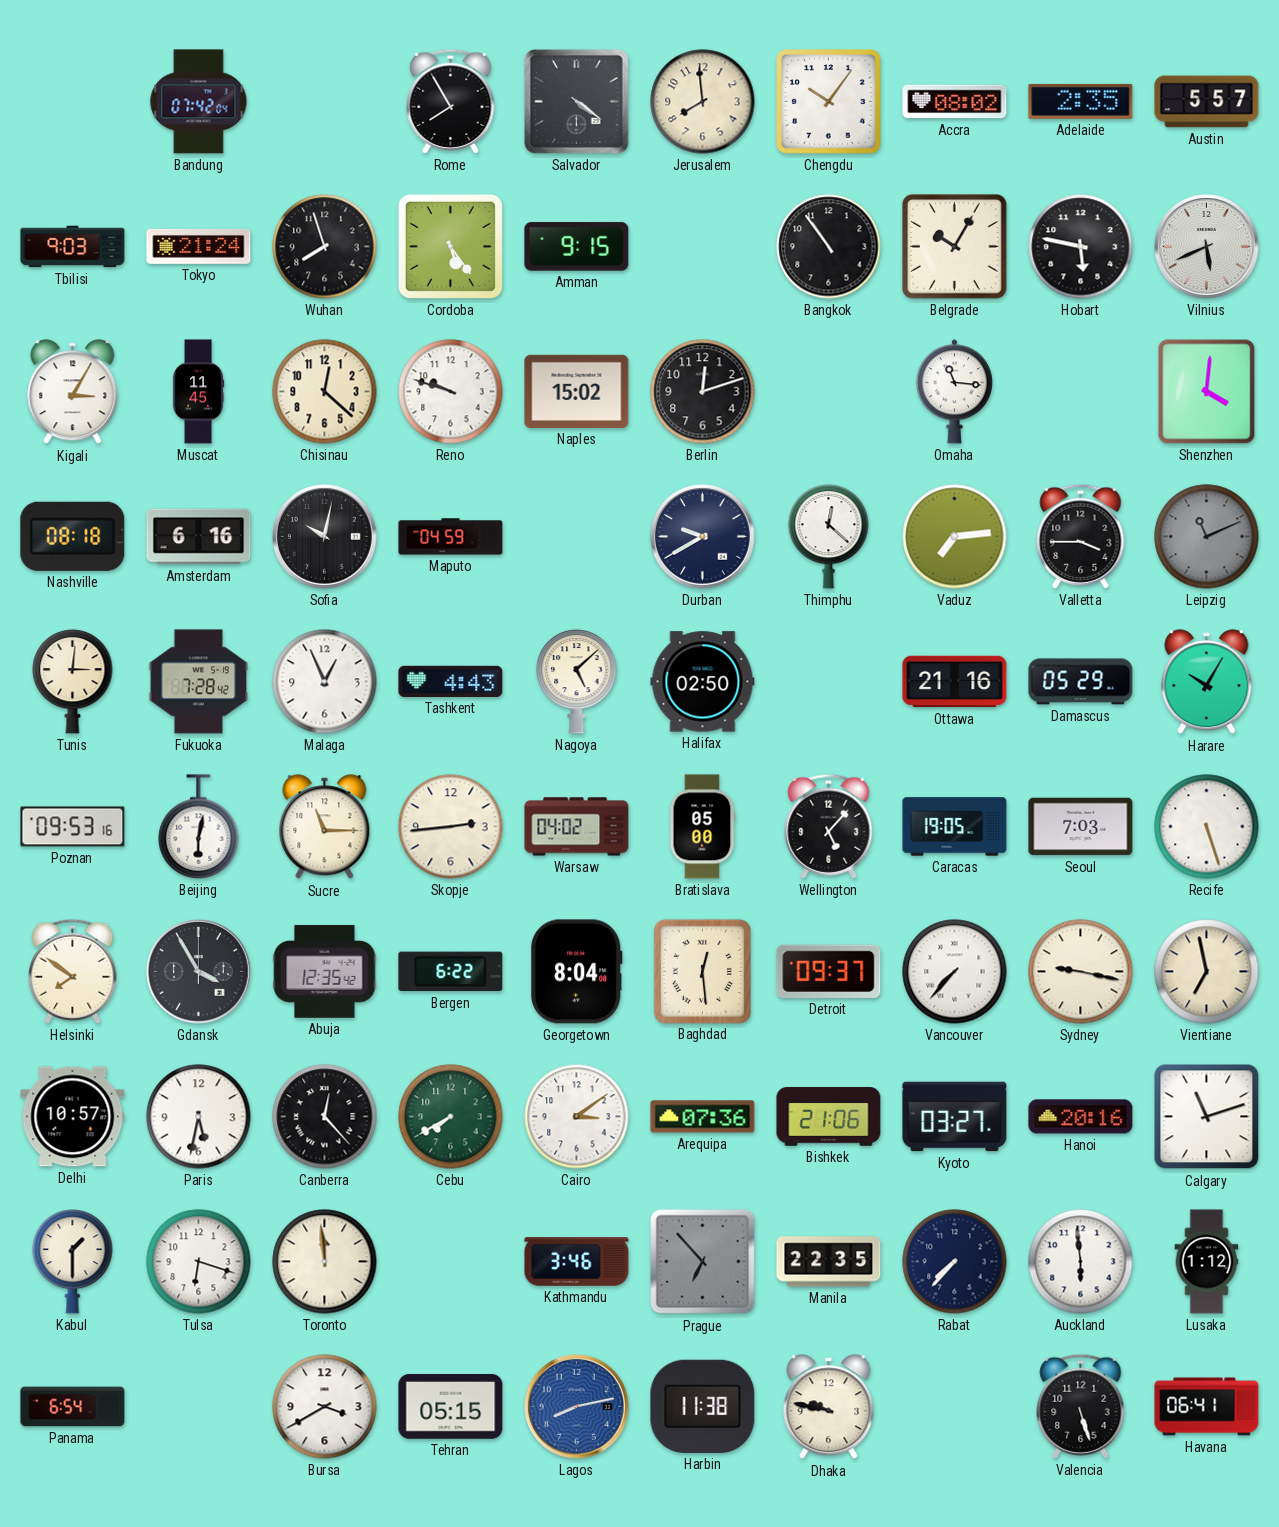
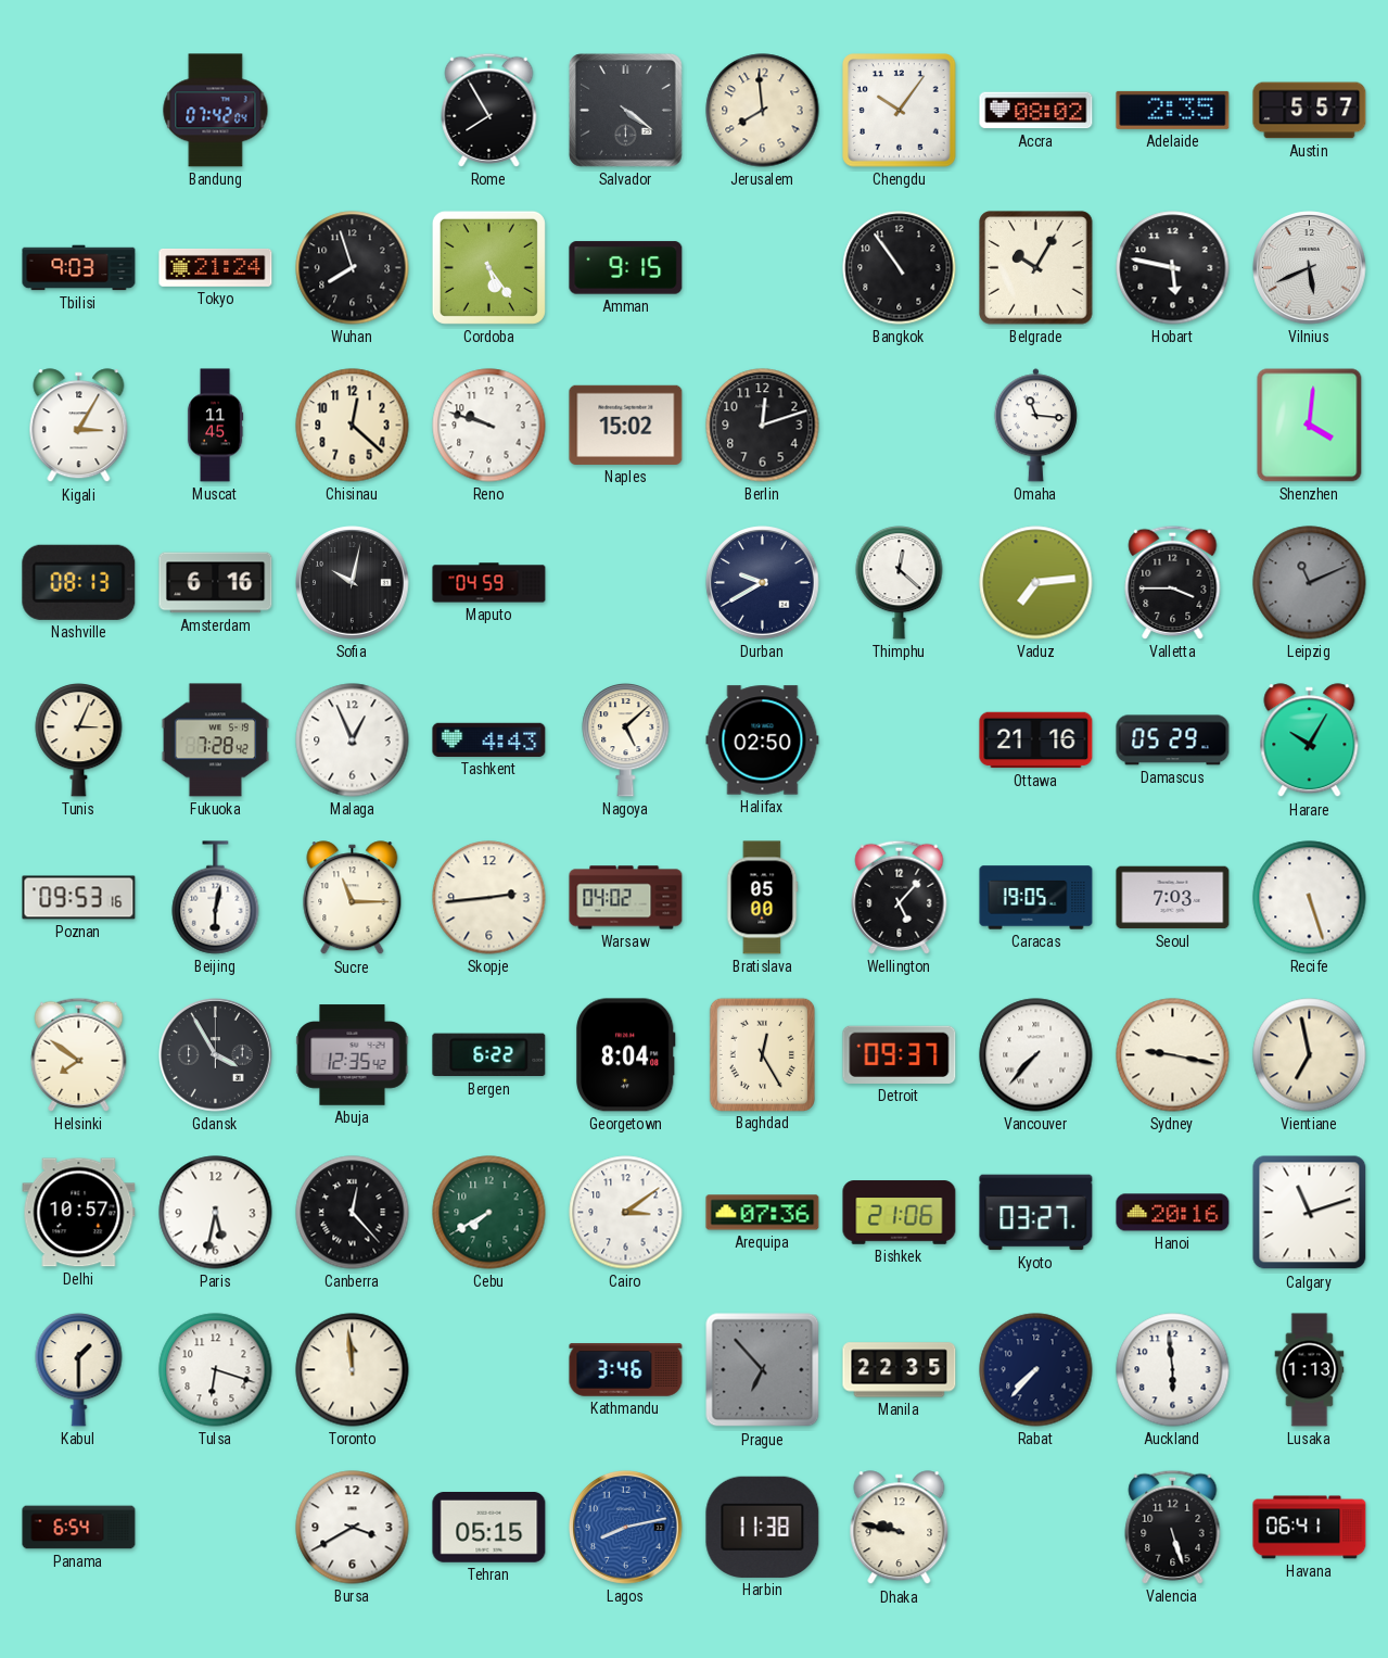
Nashville: 08:18 -> 08:13 (79, 582)
Tunis: 3:01 -> 3:04 (79, 741)
Baghdad: 12:29 -> 12:25 (762, 1054)
Lusaka: 1:12 -> 1:13 (1310, 1370)
